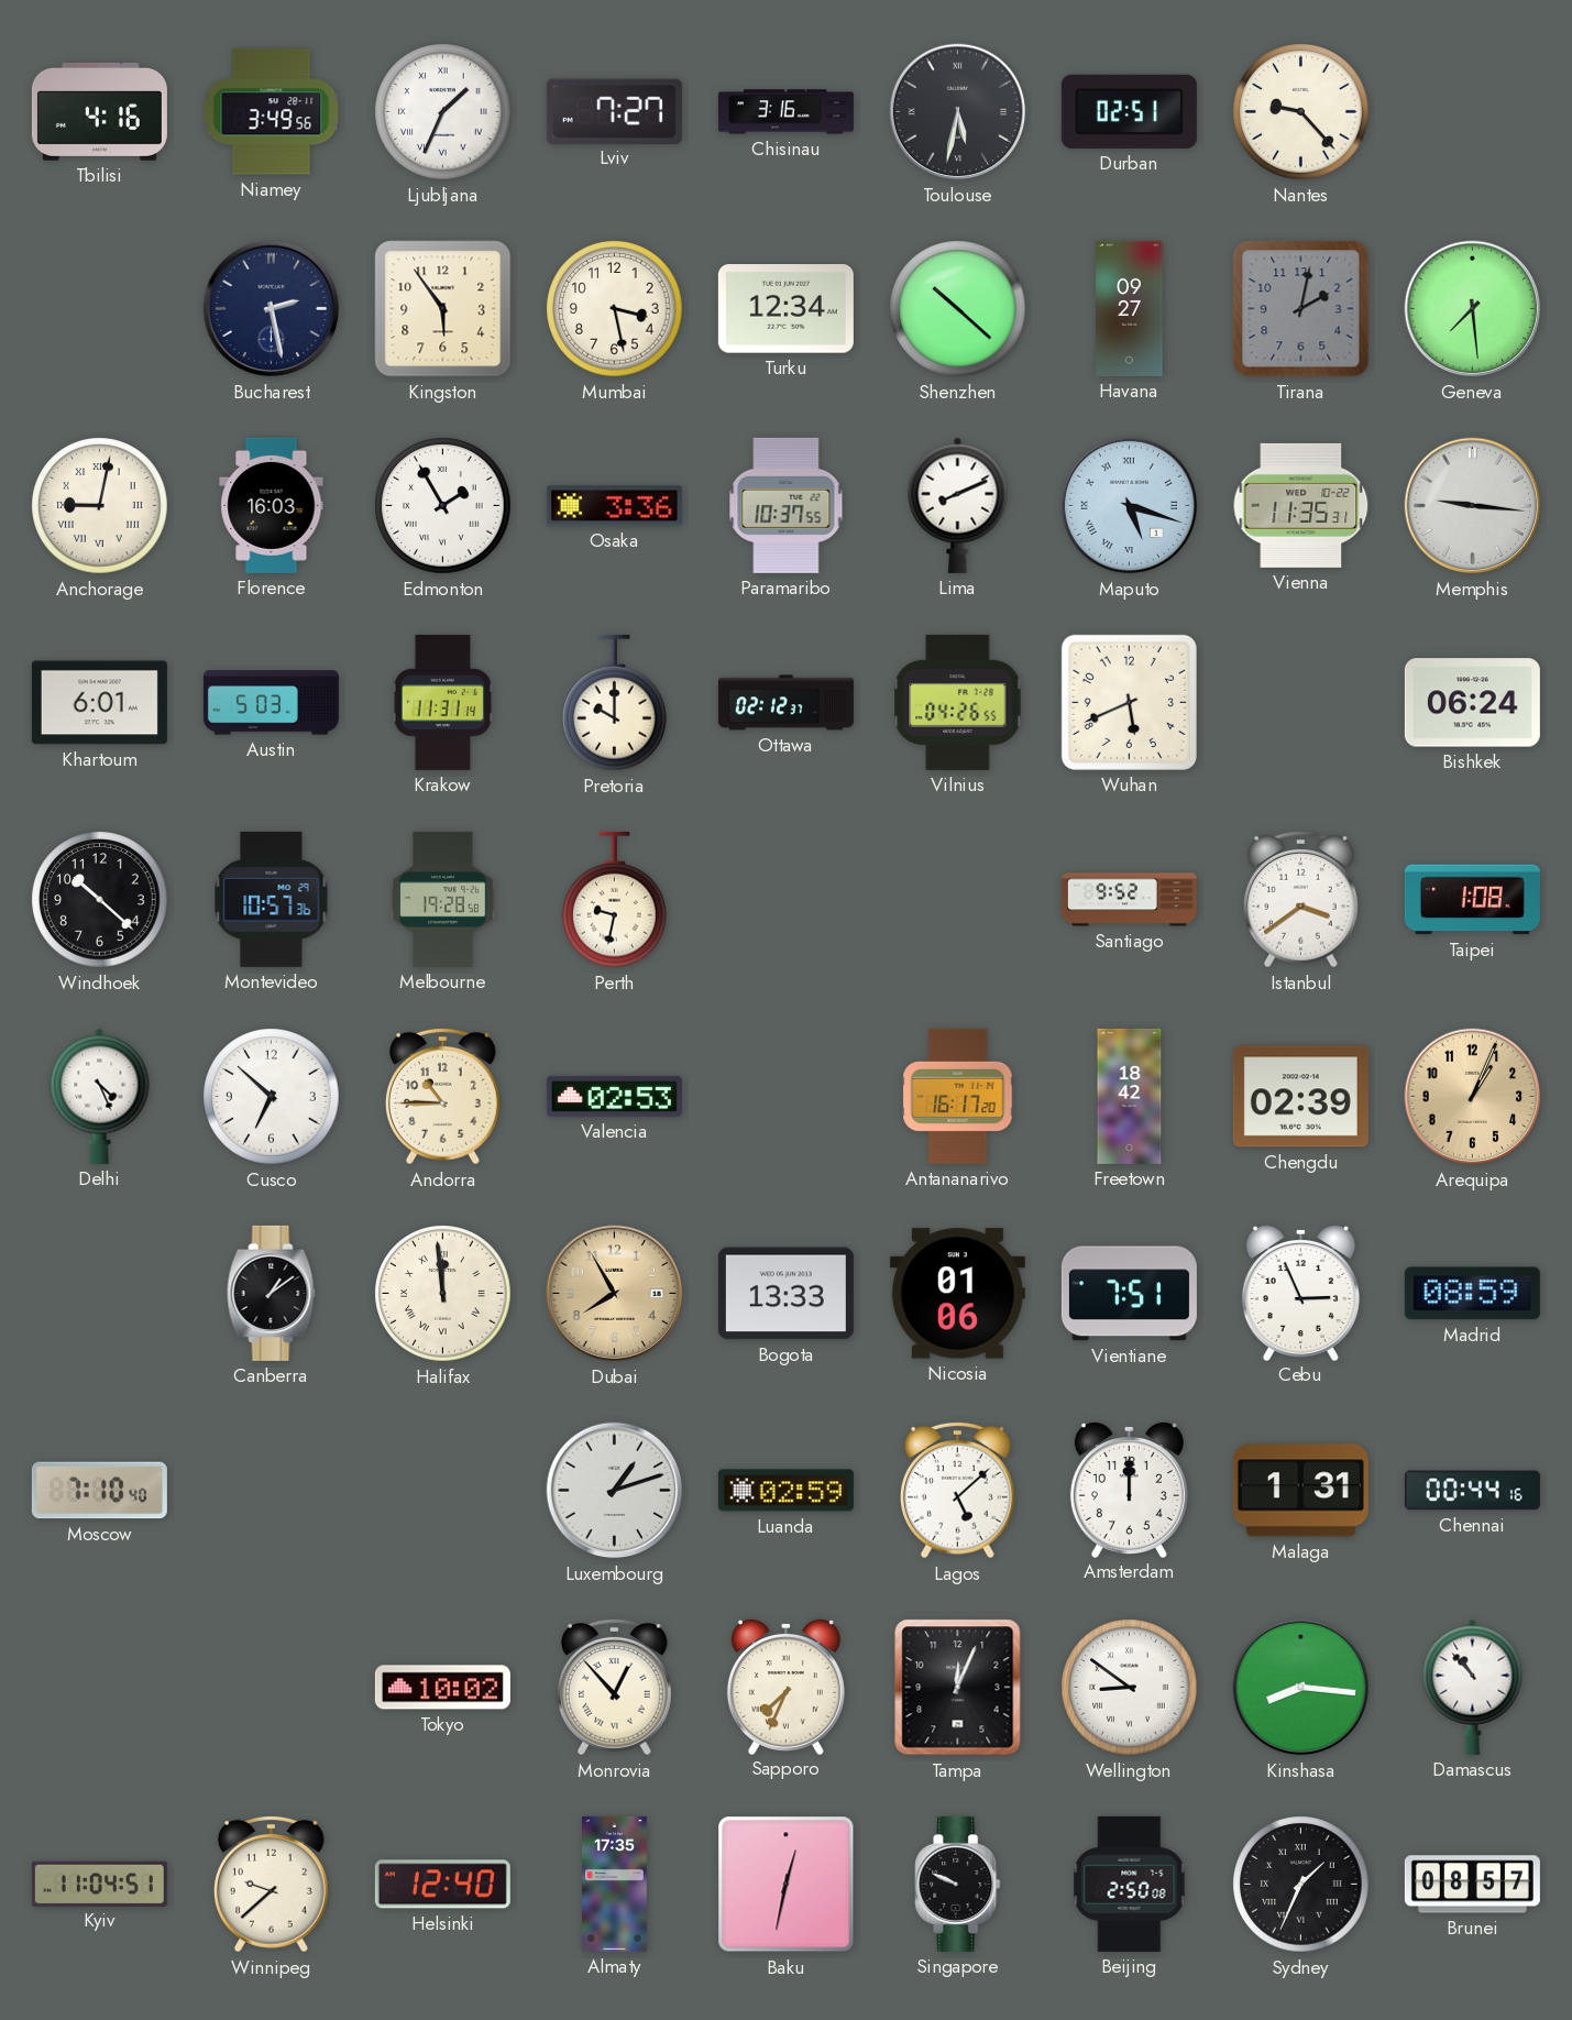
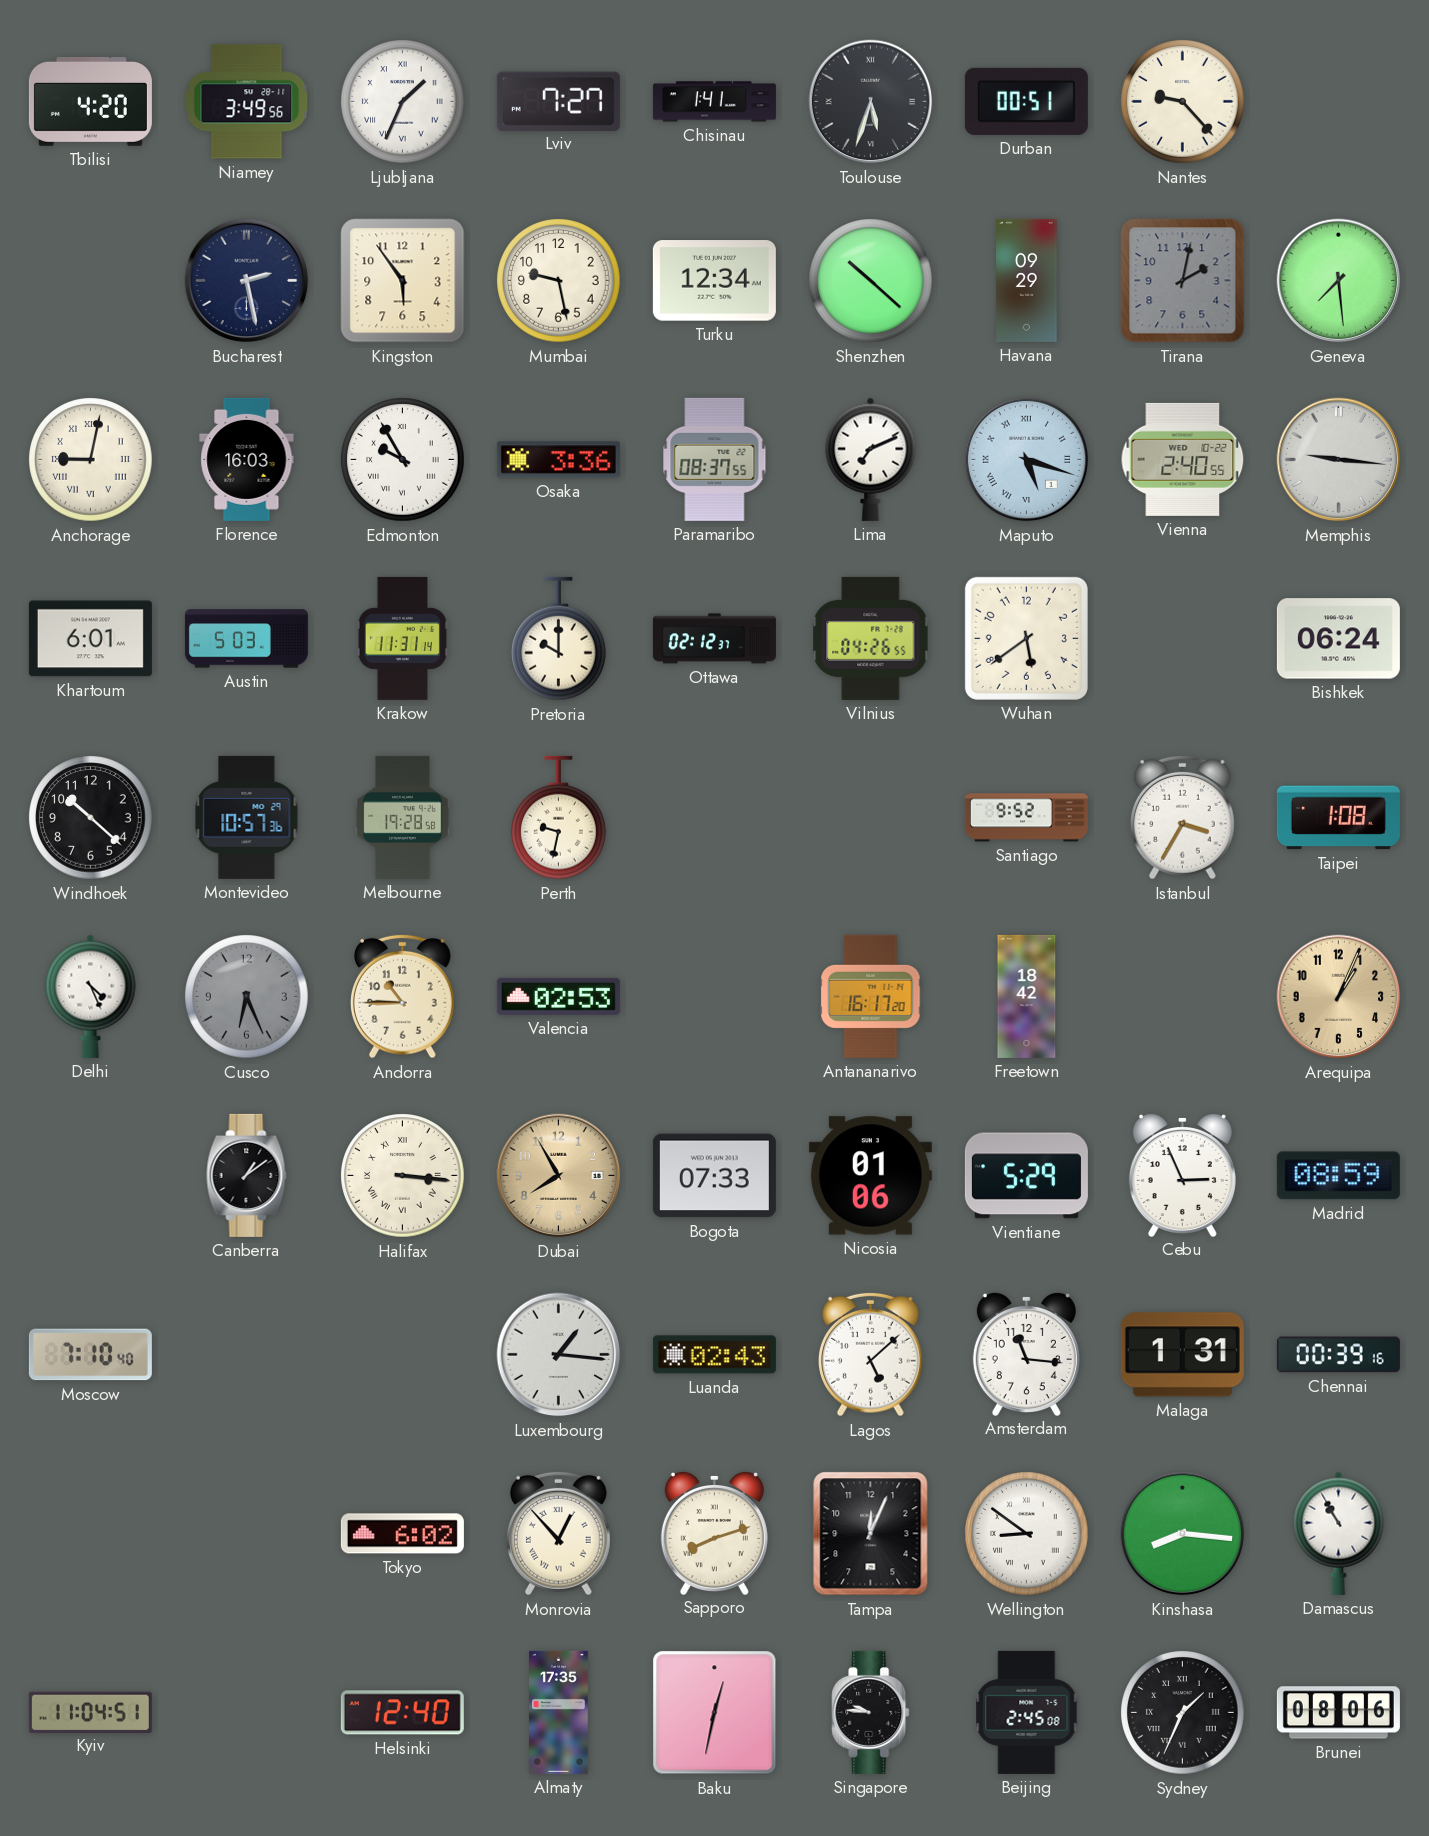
Tbilisi: 4:16 -> 4:20 (90, 102)
Chisinau: 3:16 -> 1:41 (714, 102)
Toulouse: 5:32 -> 5:33 (871, 102)
Durban: 02:51 -> 00:51 (1026, 101)
Mumbai: 3:28 -> 9:28 (559, 281)
Havana: 09:27 -> 09:29 (1027, 280)
Edmonton: 1:55 -> 9:55 (403, 460)
Paramaribo: 10:37 -> 08:37 (715, 459)
Lima: 8:11 -> 7:11 (871, 459)
Vienna: 11:35 -> 2:40 (1183, 459)
Wuhan: 5:41 -> 5:39 (1026, 638)
Istanbul: 3:39 -> 3:35 (1182, 817)
Cusco: 6:52 -> 6:26 (247, 997)
Cusco dial: white -> grey (247, 997)
Chengdu: 02:39 -> none (1300, 1097)
Halifax: 11:59 -> 3:16 (403, 1176)
Bogota: 13:33 -> 07:33 (714, 1176)
Vientiane: 7:51 -> 5:29 (1026, 1176)
Luxembourg: 1:12 -> 1:16 (559, 1355)
Luanda: 02:59 -> 02:43 (714, 1355)
Amsterdam: 12:00 -> 11:16 (1026, 1353)
Chennai: 00:44 -> 00:39 (1338, 1355)
Tokyo: 10:02 -> 6:02 (402, 1534)
Sapporo: 7:34 -> 8:12 (714, 1532)
Damascus: 10:53 -> 10:55 (1339, 1533)
Winnipeg: 9:38 -> none (271, 1884)
Singapore: 9:49 -> 9:46 (871, 1712)
Beijing: 2:50 -> 2:45 (1027, 1712)
Brunei: 08:57 -> 08:06 (1338, 1713)
